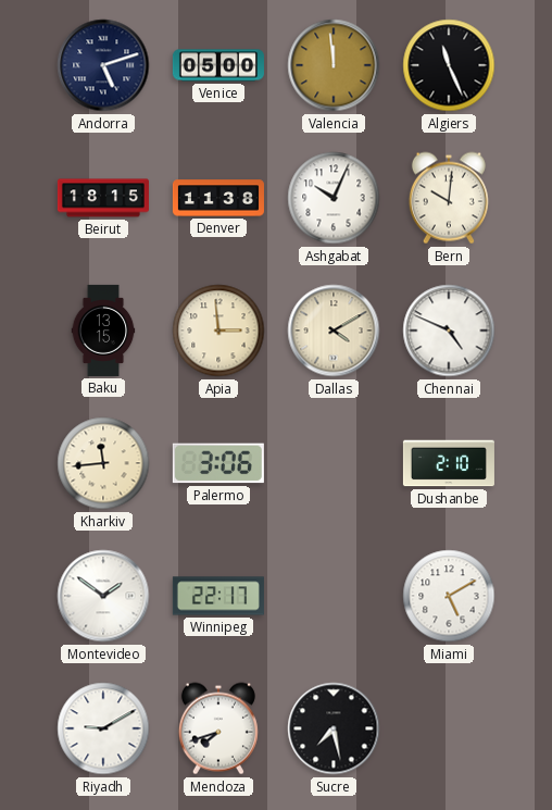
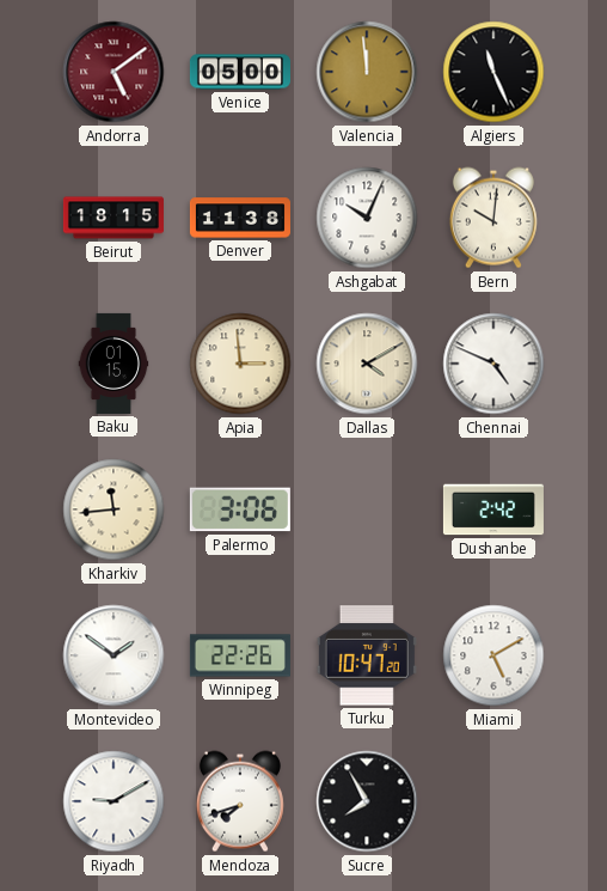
Andorra: 5:12 -> 5:09 (114, 72)
Andorra dial: navy -> burgundy (114, 72)
Baku: 13:15 -> 01:15 (114, 364)
Dushanbe: 2:10 -> 2:42 (493, 509)
Winnipeg: 22:17 -> 22:26 (240, 655)
Turku: none -> 10:47 (367, 655)
Sucre: 7:28 -> 7:55 (367, 801)
